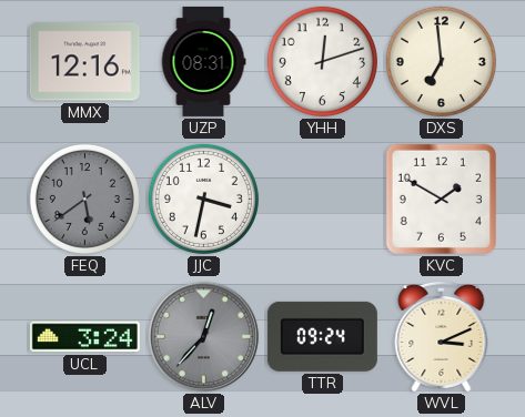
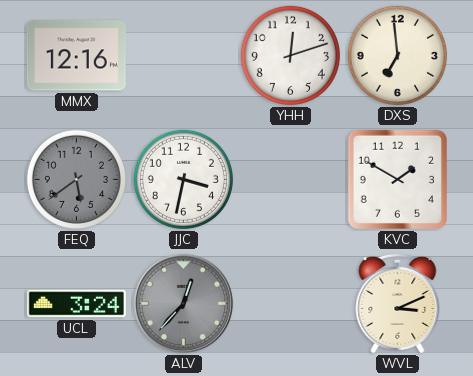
UZP: 08:31 -> none (203, 61)
TTR: 09:24 -> none (322, 336)
